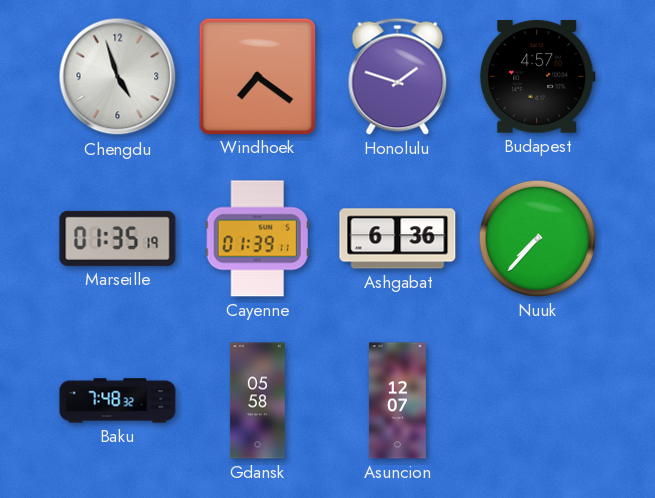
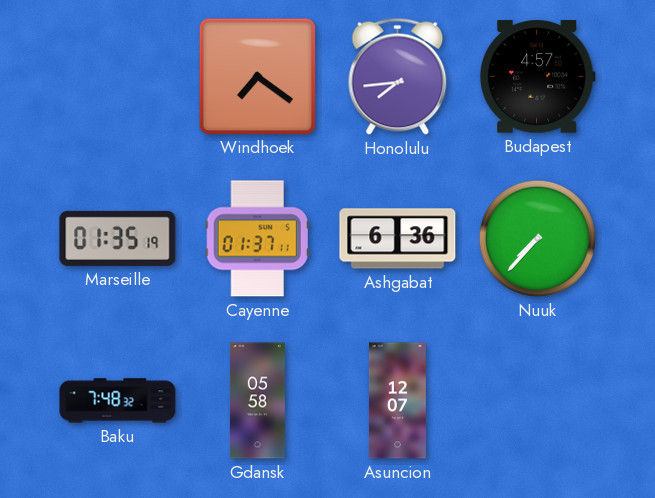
Chengdu: 4:57 -> none (118, 77)
Honolulu: 1:48 -> 7:44 (398, 76)
Cayenne: 01:39 -> 01:37 (257, 239)
